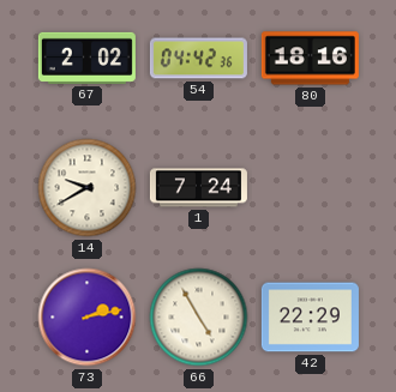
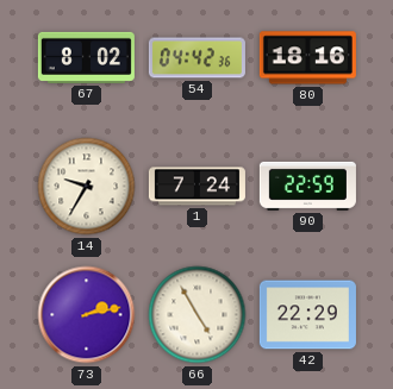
67: 2:02 -> 8:02 (86, 57)
14: 9:40 -> 9:35 (87, 187)
90: none -> 22:59 (307, 186)
